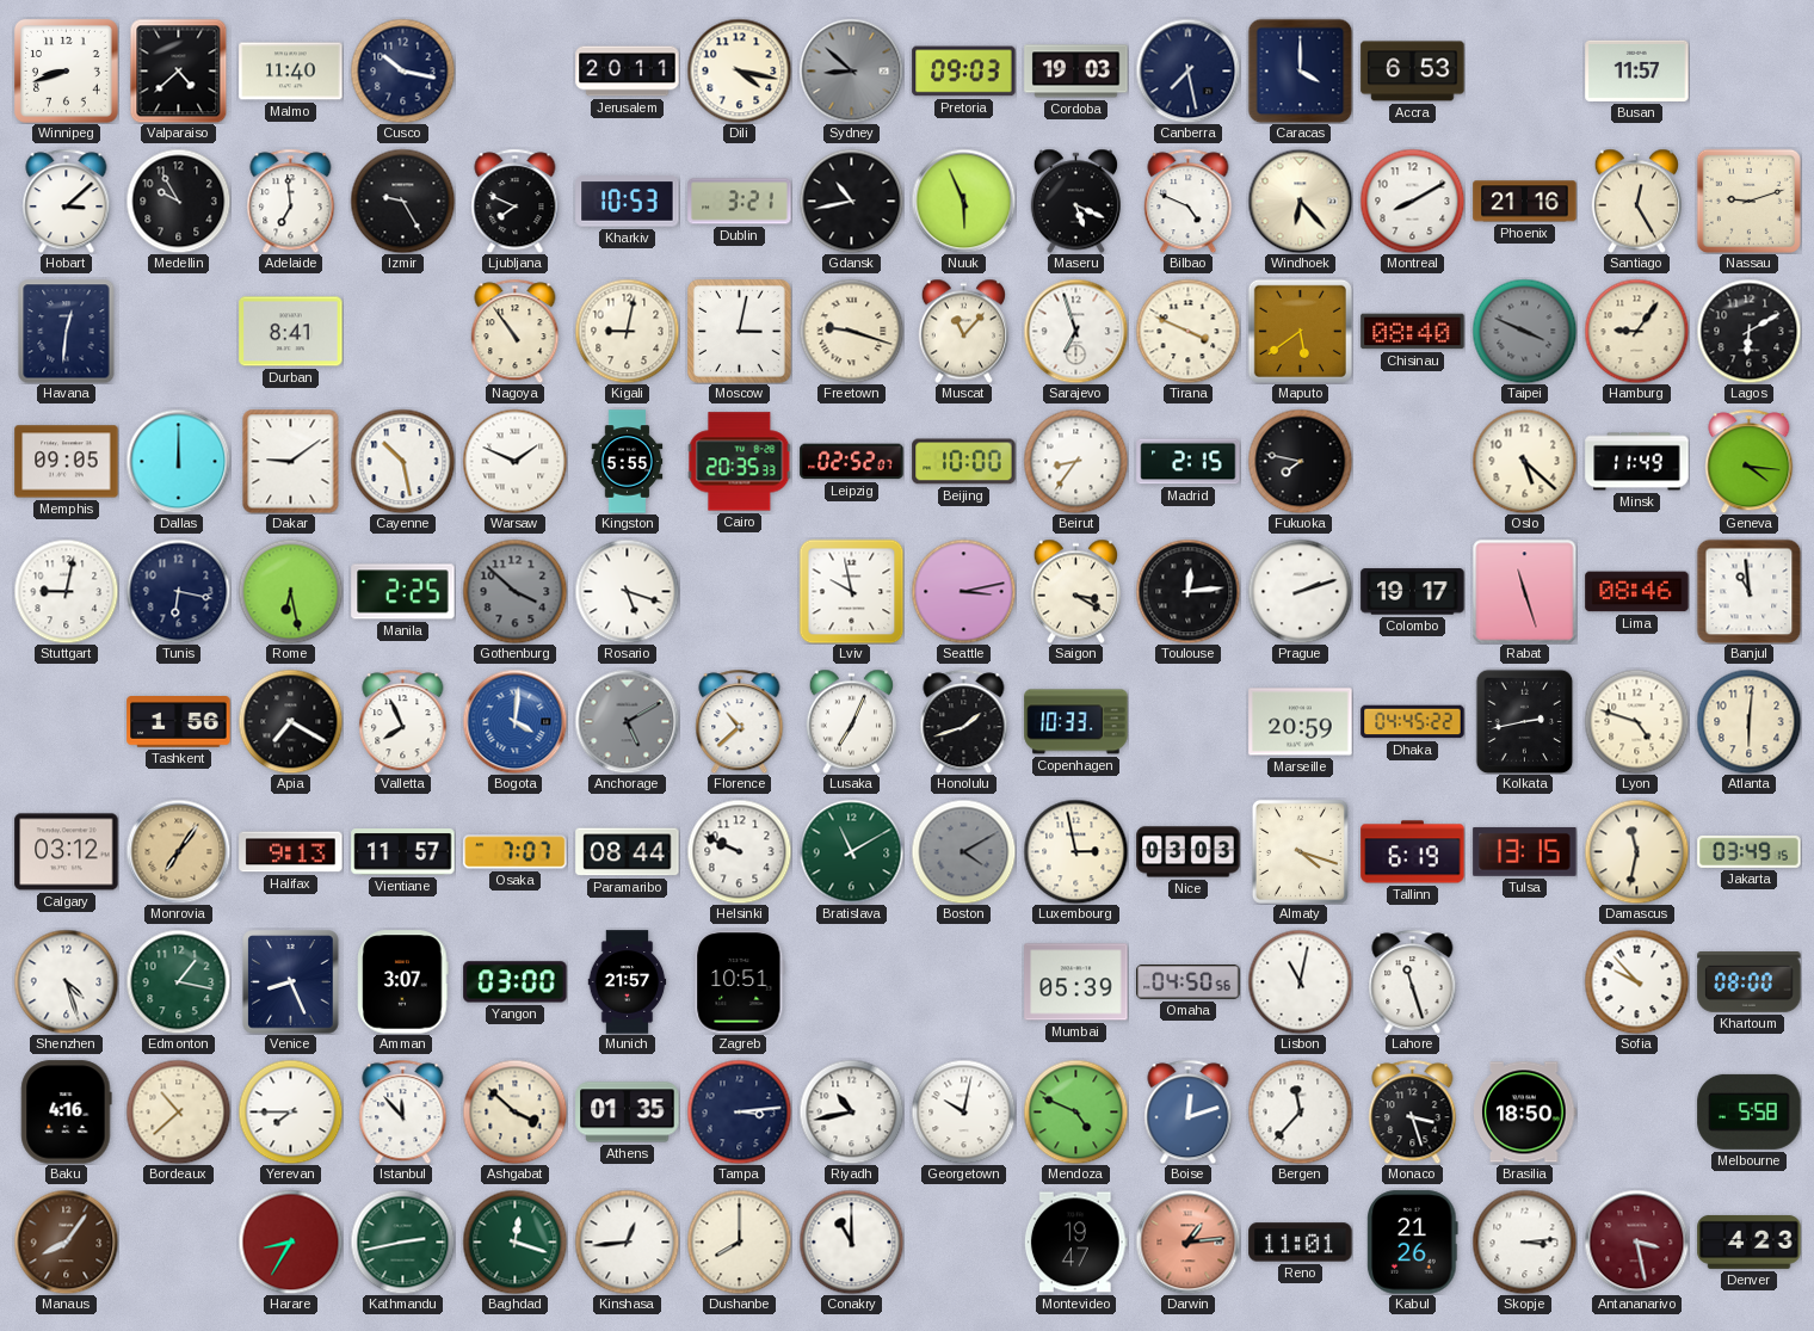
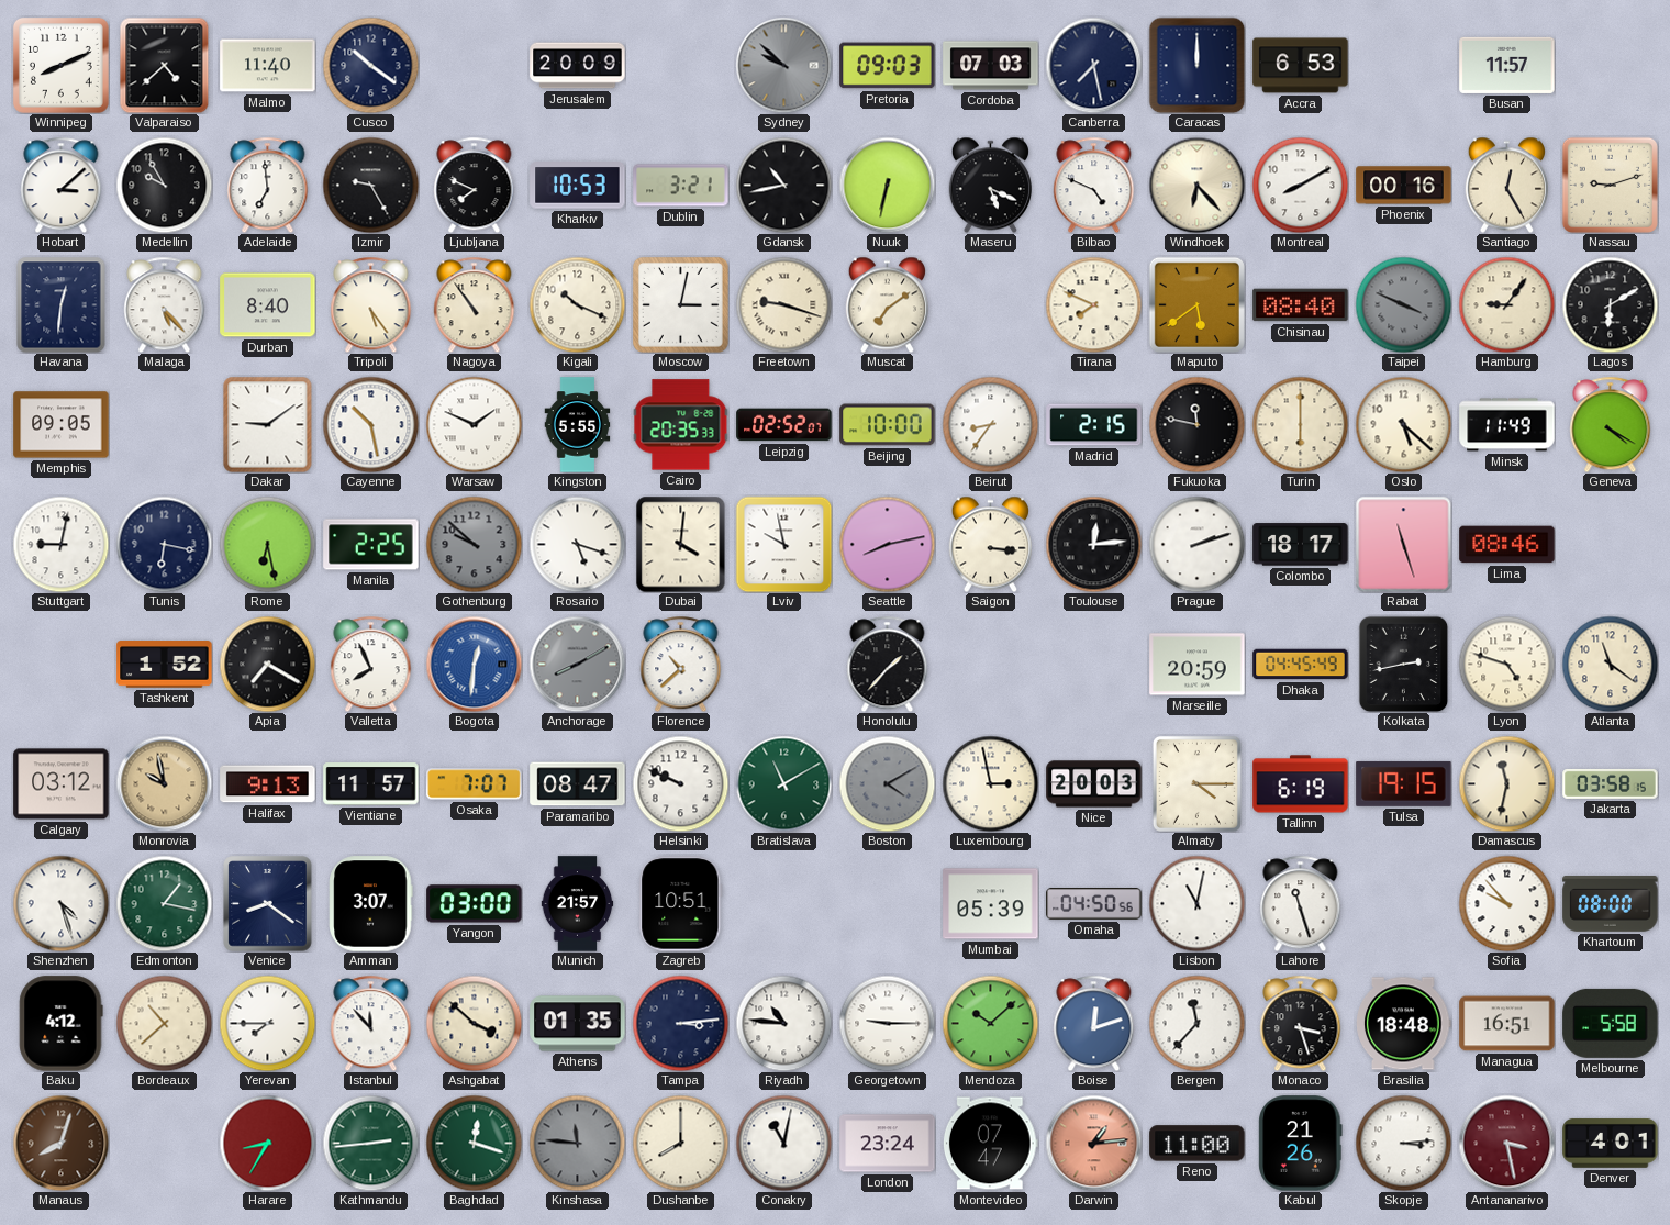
Winnipeg: 8:42 -> 8:11 (62, 66)
Cusco: 10:17 -> 10:21 (370, 65)
Jerusalem: 20:11 -> 20:09 (578, 66)
Dili: 4:17 -> none (739, 70)
Sydney: 8:52 -> 9:52 (783, 65)
Cordoba: 19:03 -> 07:03 (991, 66)
Caracas: 4:00 -> 12:00 (1196, 65)
Nuuk: 5:56 -> 6:32 (887, 185)
Phoenix: 21:16 -> 00:16 (1404, 186)
Malaga: none -> 5:23 (165, 304)
Durban: 8:41 -> 8:40 (268, 305)
Tripoli: none -> 5:24 (371, 304)
Kigali: 9:02 -> 10:19 (577, 304)
Muscat: 11:07 -> 7:09 (887, 304)
Sarajevo: 6:57 -> none (1075, 331)
Tirana: 3:49 -> 7:49 (1093, 304)
Dallas: 12:00 -> none (178, 461)
Fukuoka: 7:47 -> 11:47 (1196, 424)
Turin: none -> 6:00 (1300, 424)
Geneva: 4:16 -> 4:20 (1611, 424)
Gothenburg: 3:52 -> 9:52 (474, 544)
Dubai: none -> 4:01 (681, 544)
Seattle: 3:13 -> 8:13 (887, 544)
Saigon: 3:20 -> 3:16 (990, 544)
Colombo: 19:17 -> 18:17 (1301, 545)
Banjul: 10:59 -> none (1748, 591)
Tashkent: 1:56 -> 1:52 (165, 665)
Bogota: 4:01 -> 12:31 (474, 664)
Anchorage: 5:10 -> 8:10 (577, 664)
Lusaka: 7:04 -> none (851, 721)
Honolulu: 1:42 -> 1:37 (888, 664)
Copenhagen: 10:33 -> none (1076, 722)
Dhaka: 04:45:22 -> 04:45:49 (1301, 665)
Atlanta: 6:01 -> 11:21 (1610, 664)
Monrovia: 7:06 -> 9:58 (164, 783)
Paramaribo: 08:44 -> 08:47 (578, 784)
Nice: 03:03 -> 20:03 (1094, 784)
Almaty: 4:18 -> 4:15 (1196, 783)
Tulsa: 13:15 -> 19:15 (1404, 783)
Jakarta: 03:49 -> 03:58 (1611, 783)
Venice: 8:26 -> 8:21 (268, 904)
Baku: 4:16 -> 4:12 (62, 1024)
Riyadh: 10:43 -> 10:46 (783, 1023)
Georgetown: 10:02 -> 9:15 (887, 1023)
Mendoza: 4:49 -> 10:08 (990, 1023)
Brasilia: 18:50 -> 18:48 (1404, 1024)
Managua: none -> 16:51 (1507, 1024)
Manaus: 8:06 -> 8:03 (60, 1143)
Kathmandu: 2:43 -> 2:44 (370, 1143)
Kinshasa: 12:44 -> 11:46 (577, 1143)
Kinshasa dial: white -> grey (577, 1143)
Conakry: 11:00 -> 11:02 (783, 1143)
London: none -> 23:24 (888, 1144)
Montevideo: 19:47 -> 07:47 (990, 1144)
Reno: 11:01 -> 11:00 (1198, 1144)
Denver: 4:23 -> 4:01 (1611, 1143)
